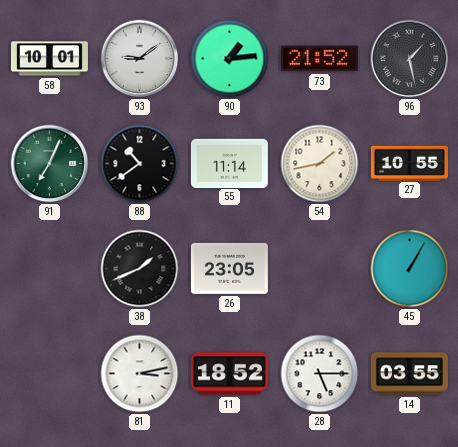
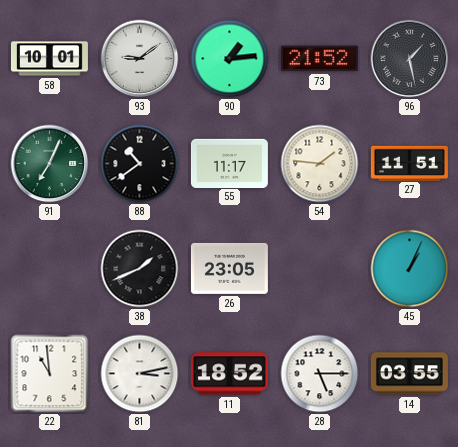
55: 11:14 -> 11:17 (229, 163)
54: 1:43 -> 1:46 (320, 164)
27: 10:55 -> 11:51 (409, 163)
45: 1:05 -> 1:04 (410, 269)
22: none -> 10:59 (50, 374)
